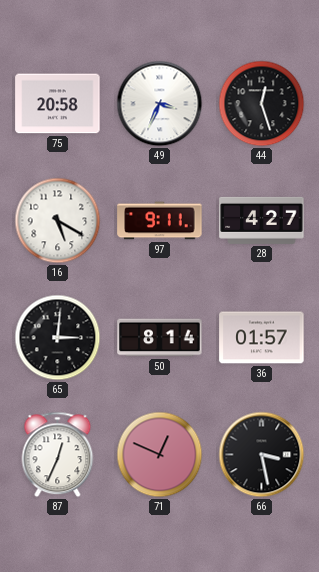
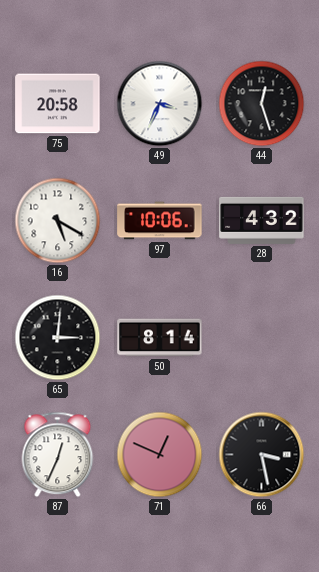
97: 9:11 -> 10:06 (160, 221)
28: 4:27 -> 4:32 (262, 220)
36: 01:57 -> none (262, 338)
